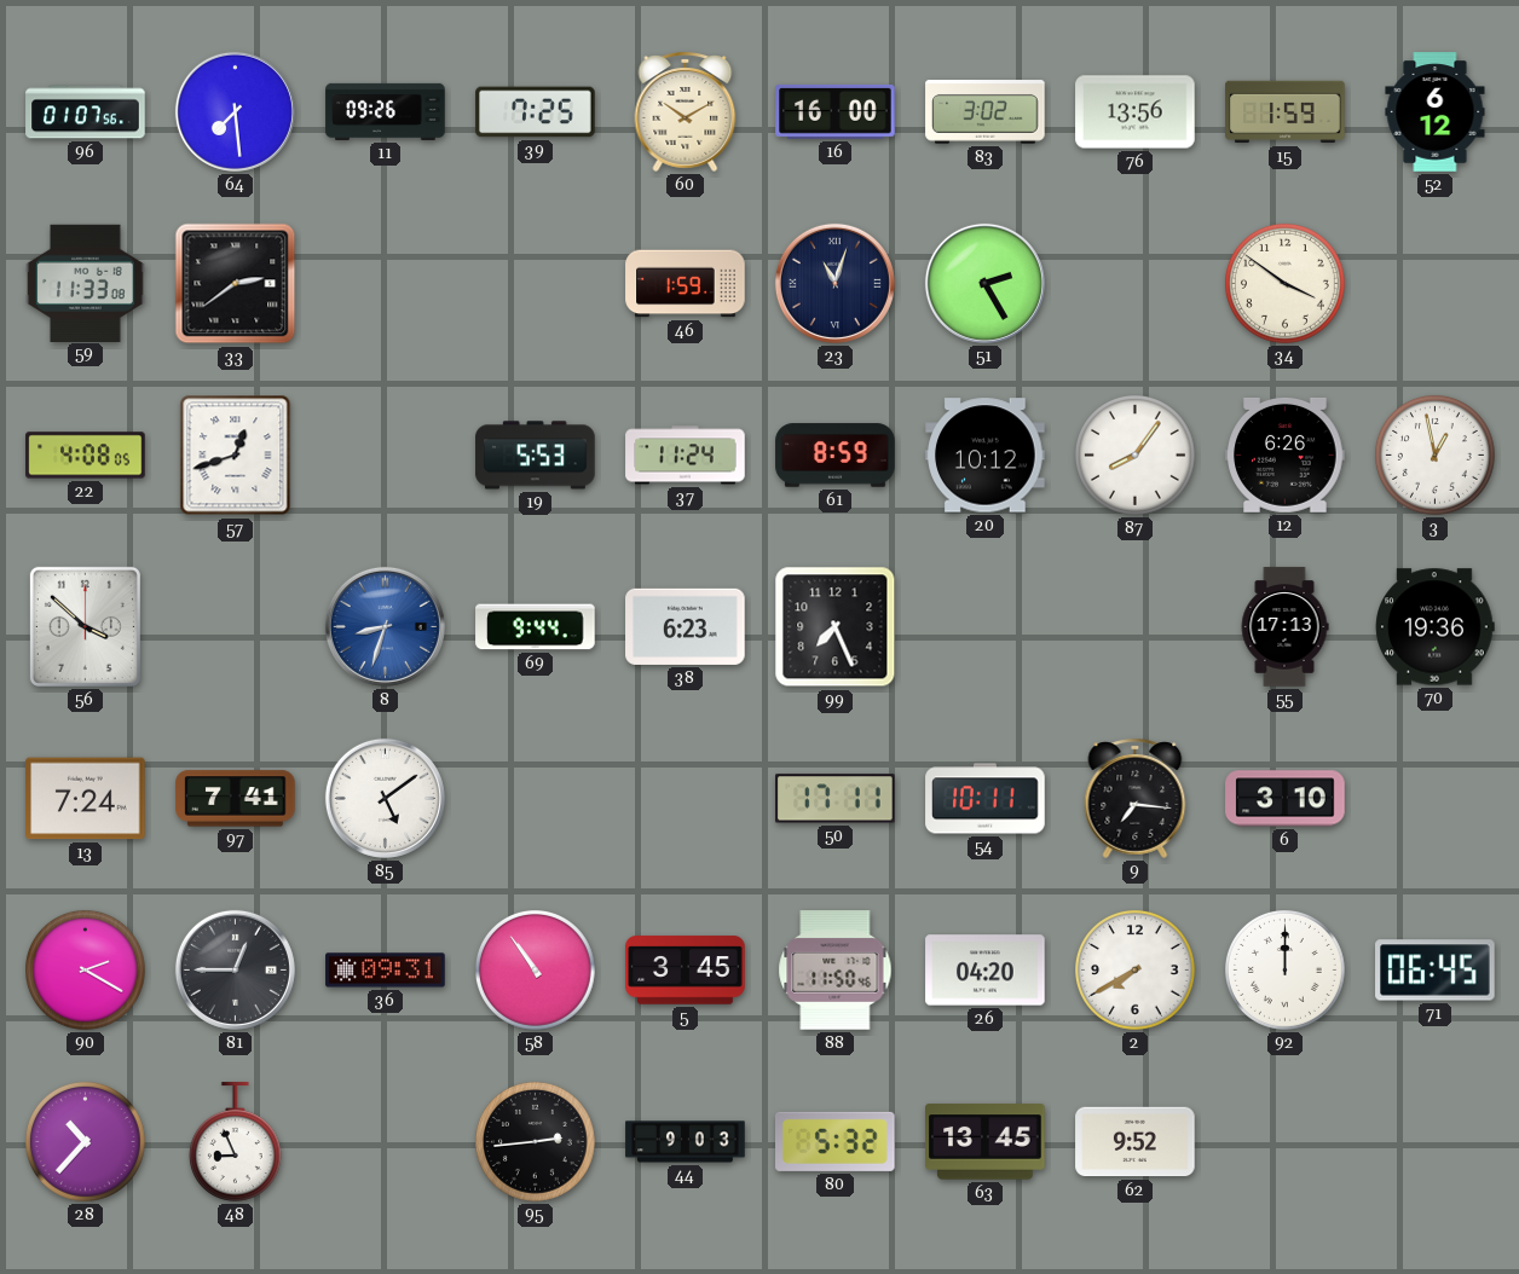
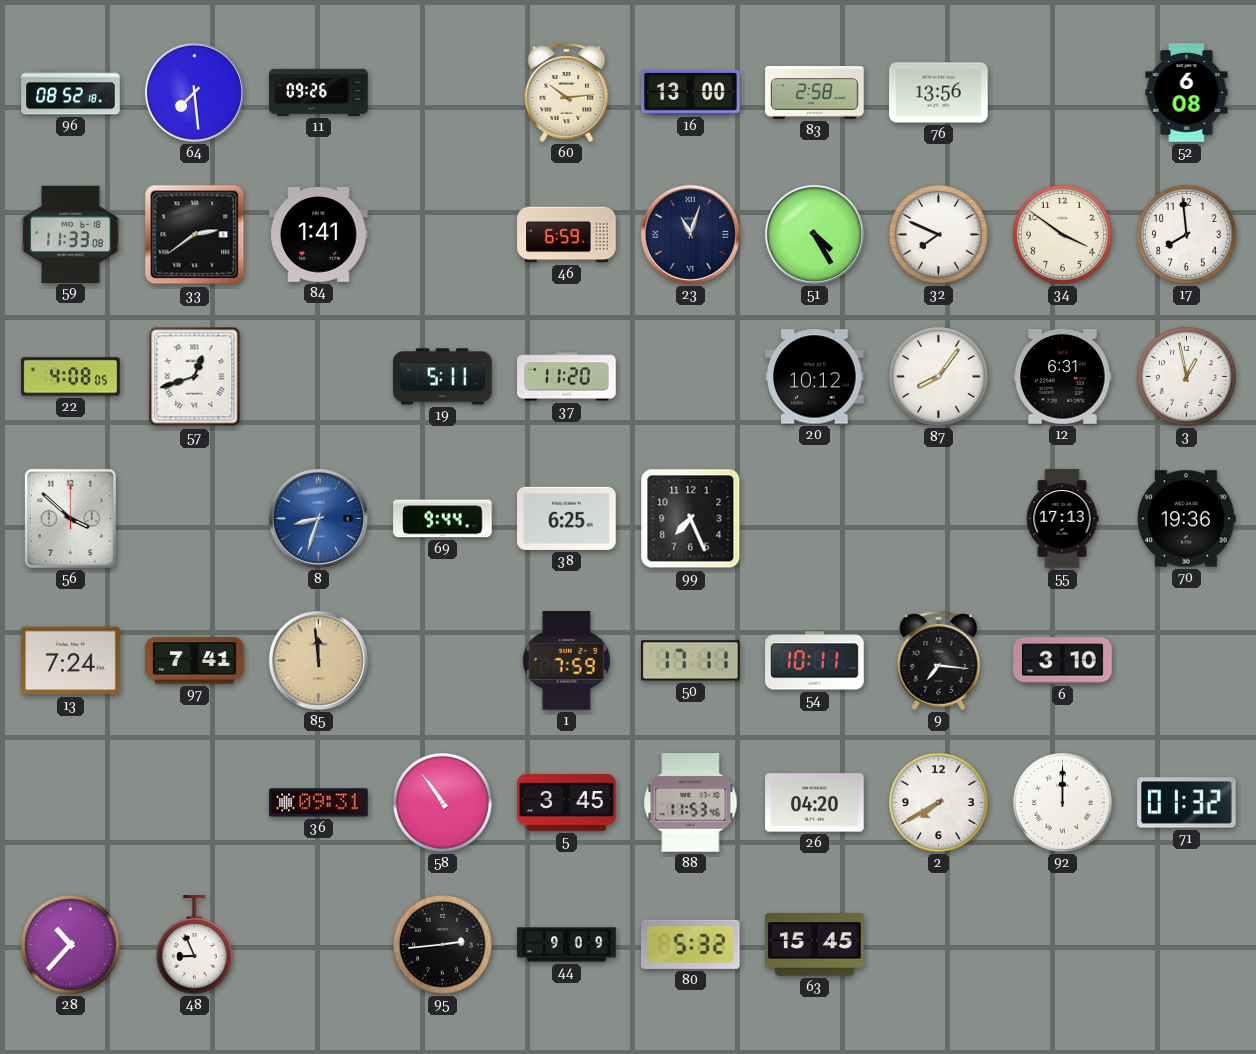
96: 01:07 -> 08:52 (71, 93)
39: 7:25 -> none (536, 112)
60: 10:10 -> 10:14 (567, 92)
16: 16:00 -> 13:00 (691, 92)
83: 3:02 -> 2:58 (815, 93)
15: 1:59 -> none (1286, 112)
52: 6:12 -> 6:08 (1187, 93)
84: none -> 1:41 (319, 235)
46: 1:59 -> 6:59 (567, 235)
51: 2:25 -> 4:25 (814, 234)
32: none -> 7:49 (939, 235)
17: none -> 7:59 (1187, 235)
19: 5:53 -> 5:11 (443, 377)
37: 11:24 -> 11:20 (567, 377)
61: 8:59 -> none (836, 456)
12: 6:26 -> 6:31 (1063, 376)
38: 6:23 -> 6:25 (567, 518)
85: 5:09 -> 11:59 (318, 660)
85 dial: white -> champagne (318, 660)
1: none -> 7:59 (566, 661)
90: 2:20 -> none (86, 971)
81: 12:45 -> none (235, 969)
88: 11:50 -> 11:53 (691, 803)
71: 06:45 -> 01:32 (1187, 803)
44: 9:03 -> 9:09 (567, 945)
63: 13:45 -> 15:45 (815, 945)
62: 9:52 -> none (1136, 1142)
